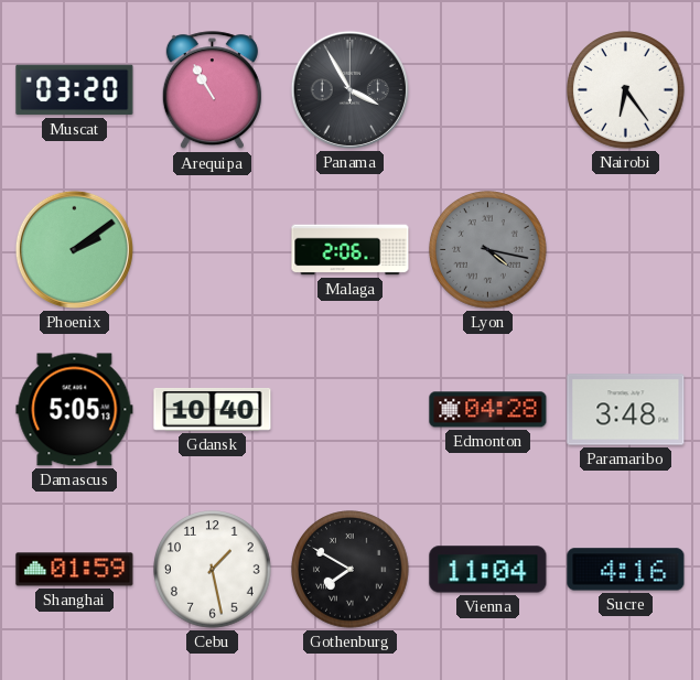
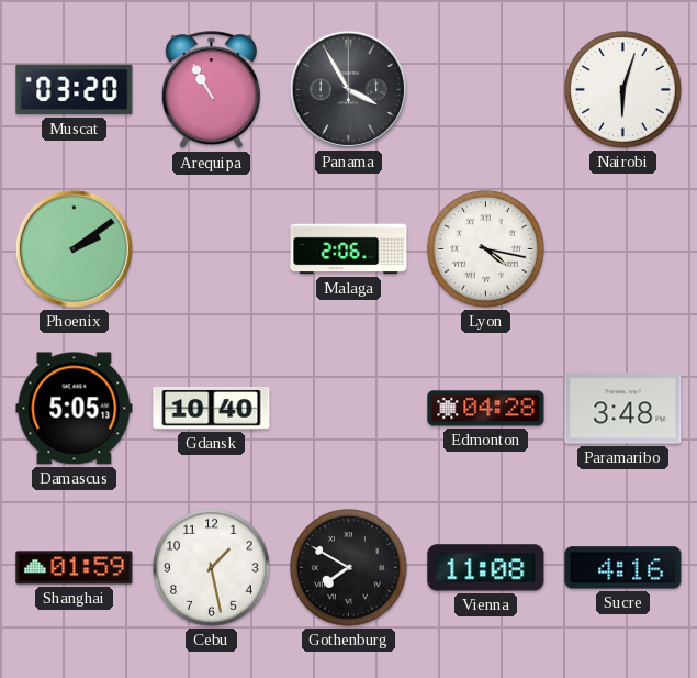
Nairobi: 6:24 -> 6:03 (623, 90)
Lyon dial: grey -> white (486, 249)
Vienna: 11:04 -> 11:08 (486, 568)
